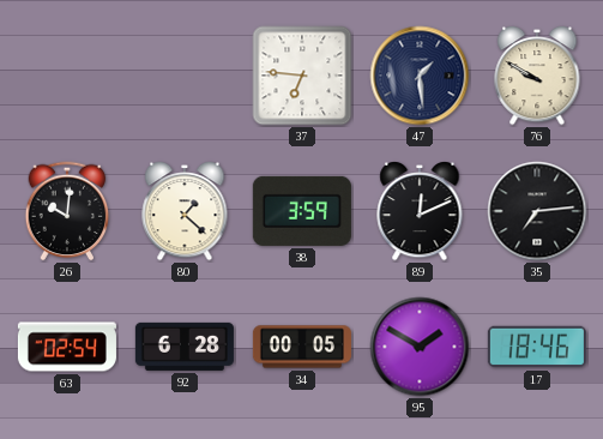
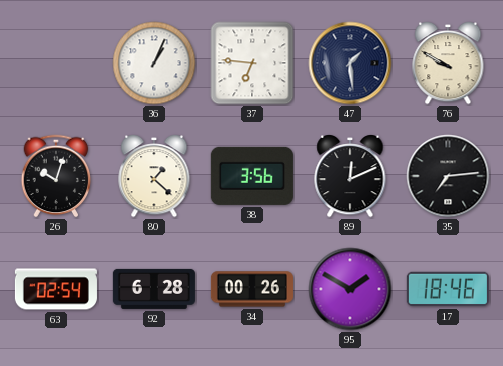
36: none -> 1:04 (154, 63)
26: 10:01 -> 10:03 (56, 176)
38: 3:59 -> 3:56 (252, 176)
34: 00:05 -> 00:26 (252, 289)
